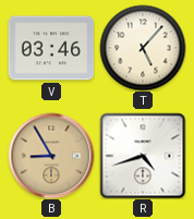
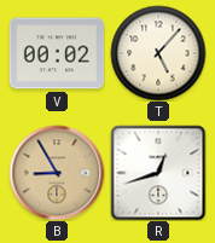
V: 03:46 -> 00:02 (57, 53)
R: 4:42 -> 12:42 (158, 173)
